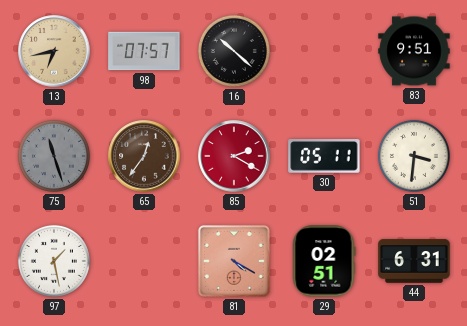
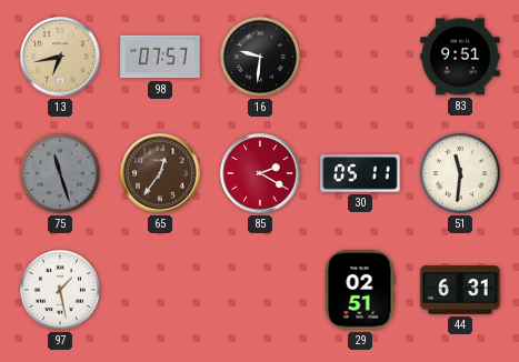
16: 10:22 -> 9:31 (260, 57)
51: 3:31 -> 11:31 (460, 173)
81: 4:20 -> none (234, 261)
